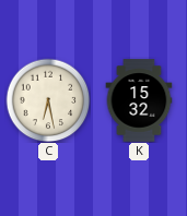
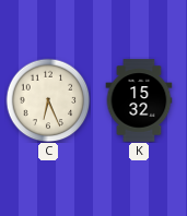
C: 6:28 -> 6:26 (48, 100)
